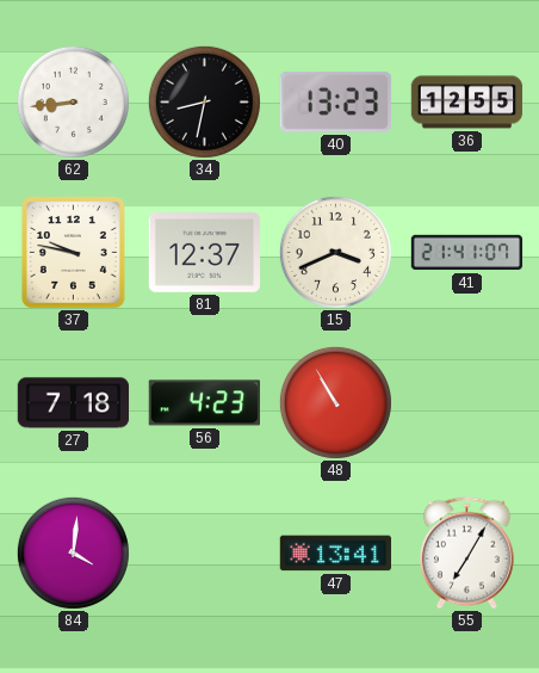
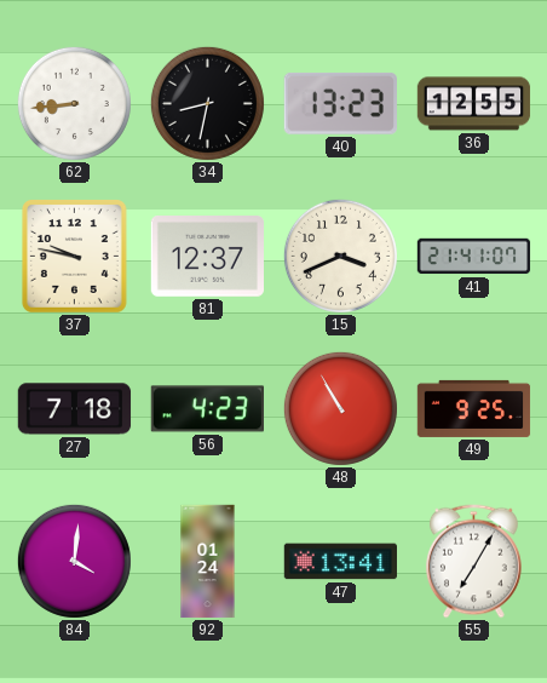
49: none -> 9:25 (474, 408)
92: none -> 01:24 (208, 562)
